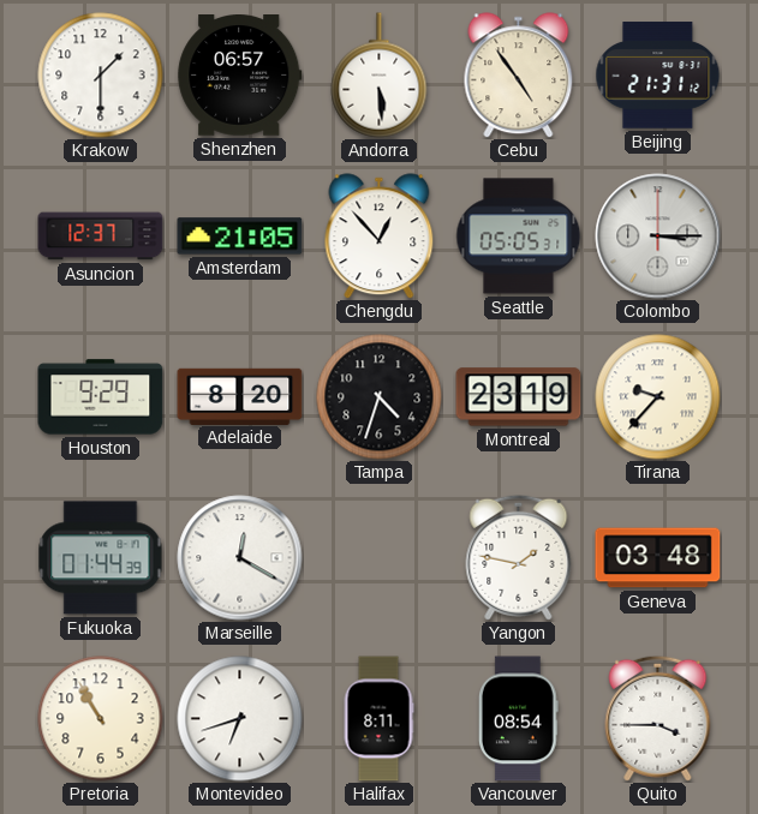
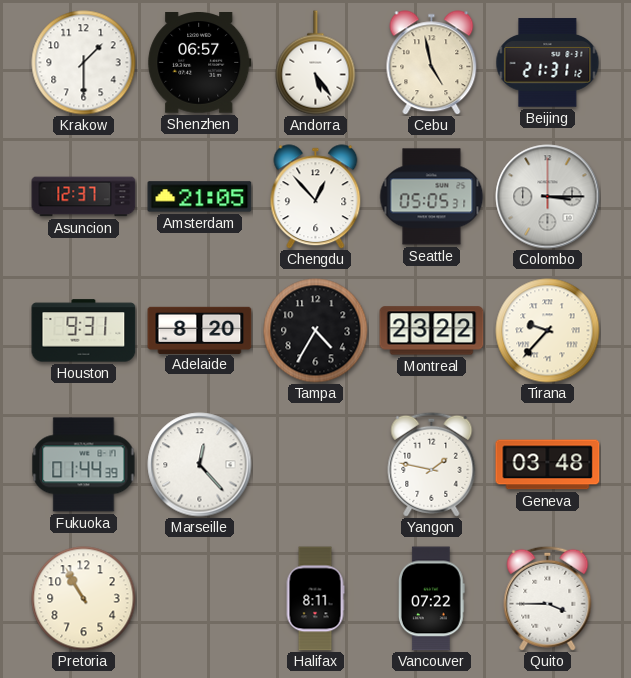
Andorra: 5:29 -> 5:24 (316, 63)
Cebu: 4:54 -> 4:58 (432, 63)
Houston: 9:29 -> 9:31 (84, 331)
Tampa: 4:33 -> 4:35 (316, 331)
Montreal: 23:19 -> 23:22 (432, 331)
Marseille: 12:20 -> 12:23 (200, 465)
Montevideo: 6:42 -> none (240, 719)
Vancouver: 08:54 -> 07:22 (431, 599)
